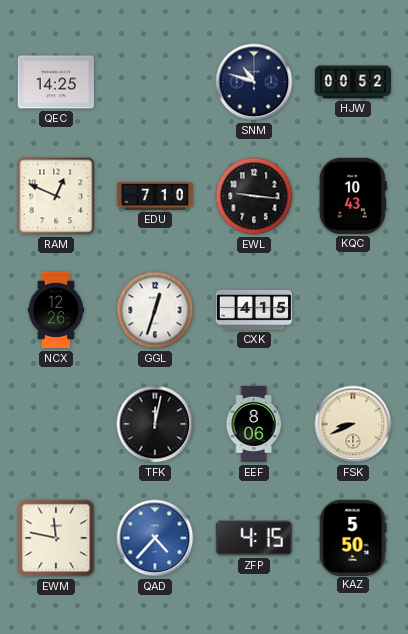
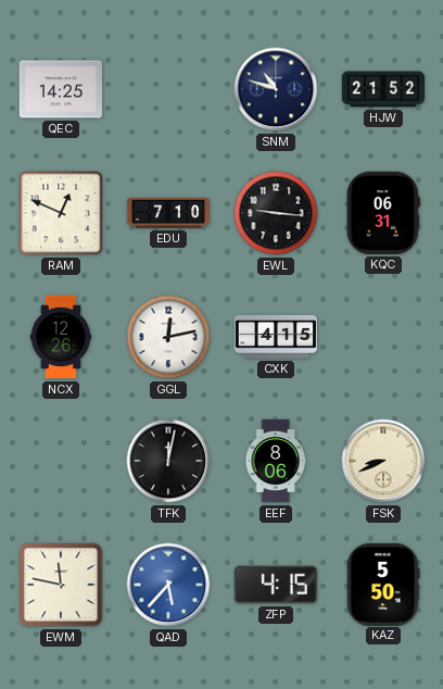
HJW: 00:52 -> 21:52 (382, 89)
KQC: 10:43 -> 06:31 (383, 213)
GGL: 12:33 -> 12:13 (168, 337)
QAD: 4:37 -> 5:37 (168, 585)
